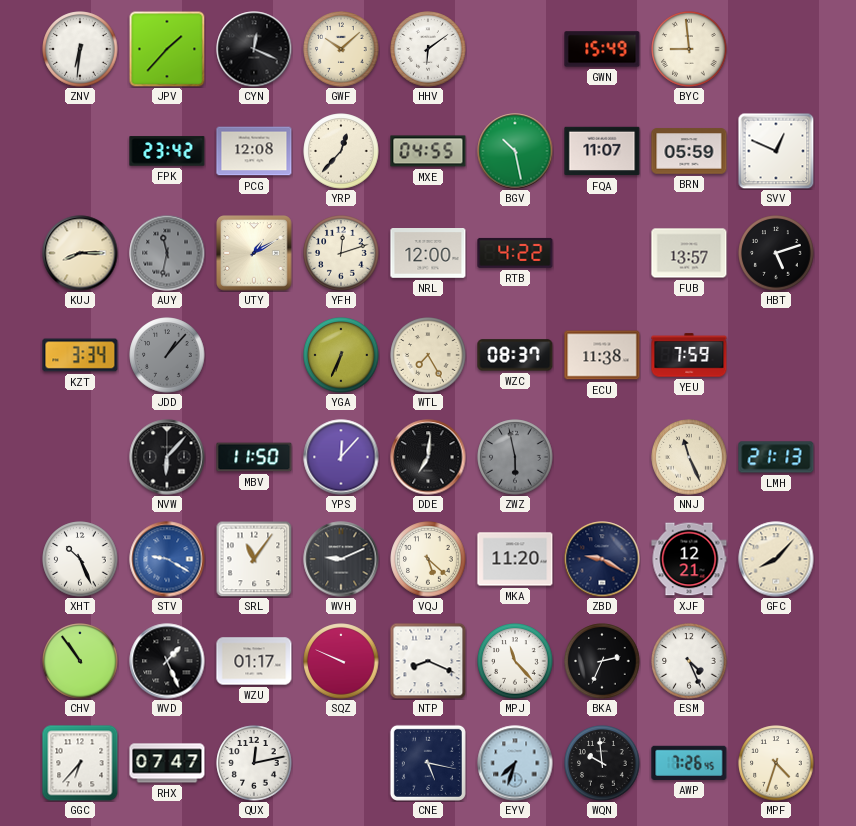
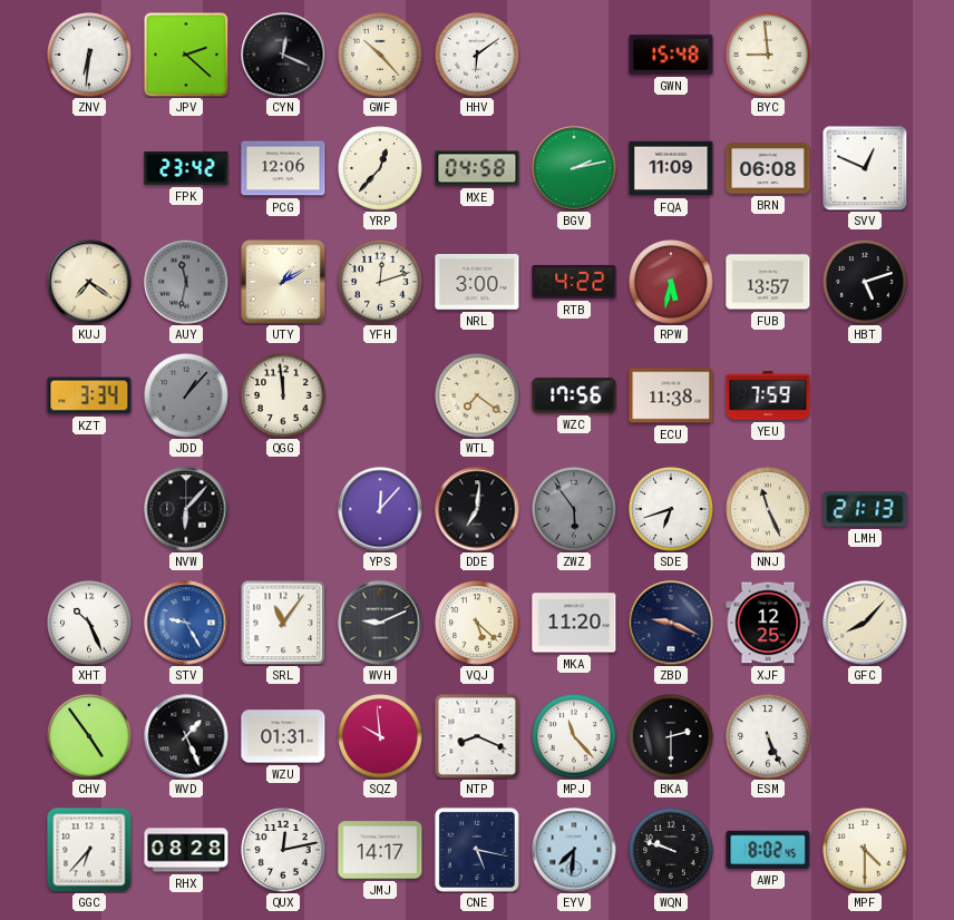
JPV: 1:37 -> 2:22 (186, 55)
GWF: 10:08 -> 10:23 (380, 55)
GWN: 15:49 -> 15:48 (671, 55)
PCG: 12:08 -> 12:06 (283, 168)
MXE: 04:55 -> 04:58 (477, 168)
BGV: 10:28 -> 2:13 (574, 168)
FQA: 11:07 -> 11:09 (671, 168)
BRN: 05:59 -> 06:08 (768, 168)
KUJ: 8:15 -> 7:21 (89, 282)
NRL: 12:00 -> 3:00 (477, 283)
RPW: none -> 5:32 (671, 282)
QGG: none -> 11:59 (283, 395)
YGA: 6:34 -> none (341, 355)
WTL: 7:25 -> 7:21 (477, 395)
WZC: 08:37 -> 17:56 (574, 395)
MBV: 11:50 -> none (254, 457)
ZWZ: 5:58 -> 5:54 (574, 509)
SDE: none -> 6:42 (671, 509)
STV: 9:20 -> 9:25 (186, 623)
ZBD: 9:20 -> 9:19 (671, 623)
XJF: 12:21 -> 12:25 (768, 623)
CHV: 10:54 -> 4:54 (89, 736)
WZU: 01:17 -> 01:31 (283, 736)
SQZ: 9:49 -> 9:59 (380, 736)
BKA: 2:34 -> 2:30 (671, 736)
ESM: 4:26 -> 5:26 (768, 736)
RHX: 07:47 -> 08:28 (186, 850)
JMJ: none -> 14:17 (380, 850)
EYV: 7:33 -> 7:31 (574, 850)
WQN: 9:59 -> 9:48 (671, 850)
AWP: 7:26 -> 8:02 (768, 850)
MPF: 4:33 -> 4:30 (865, 850)
